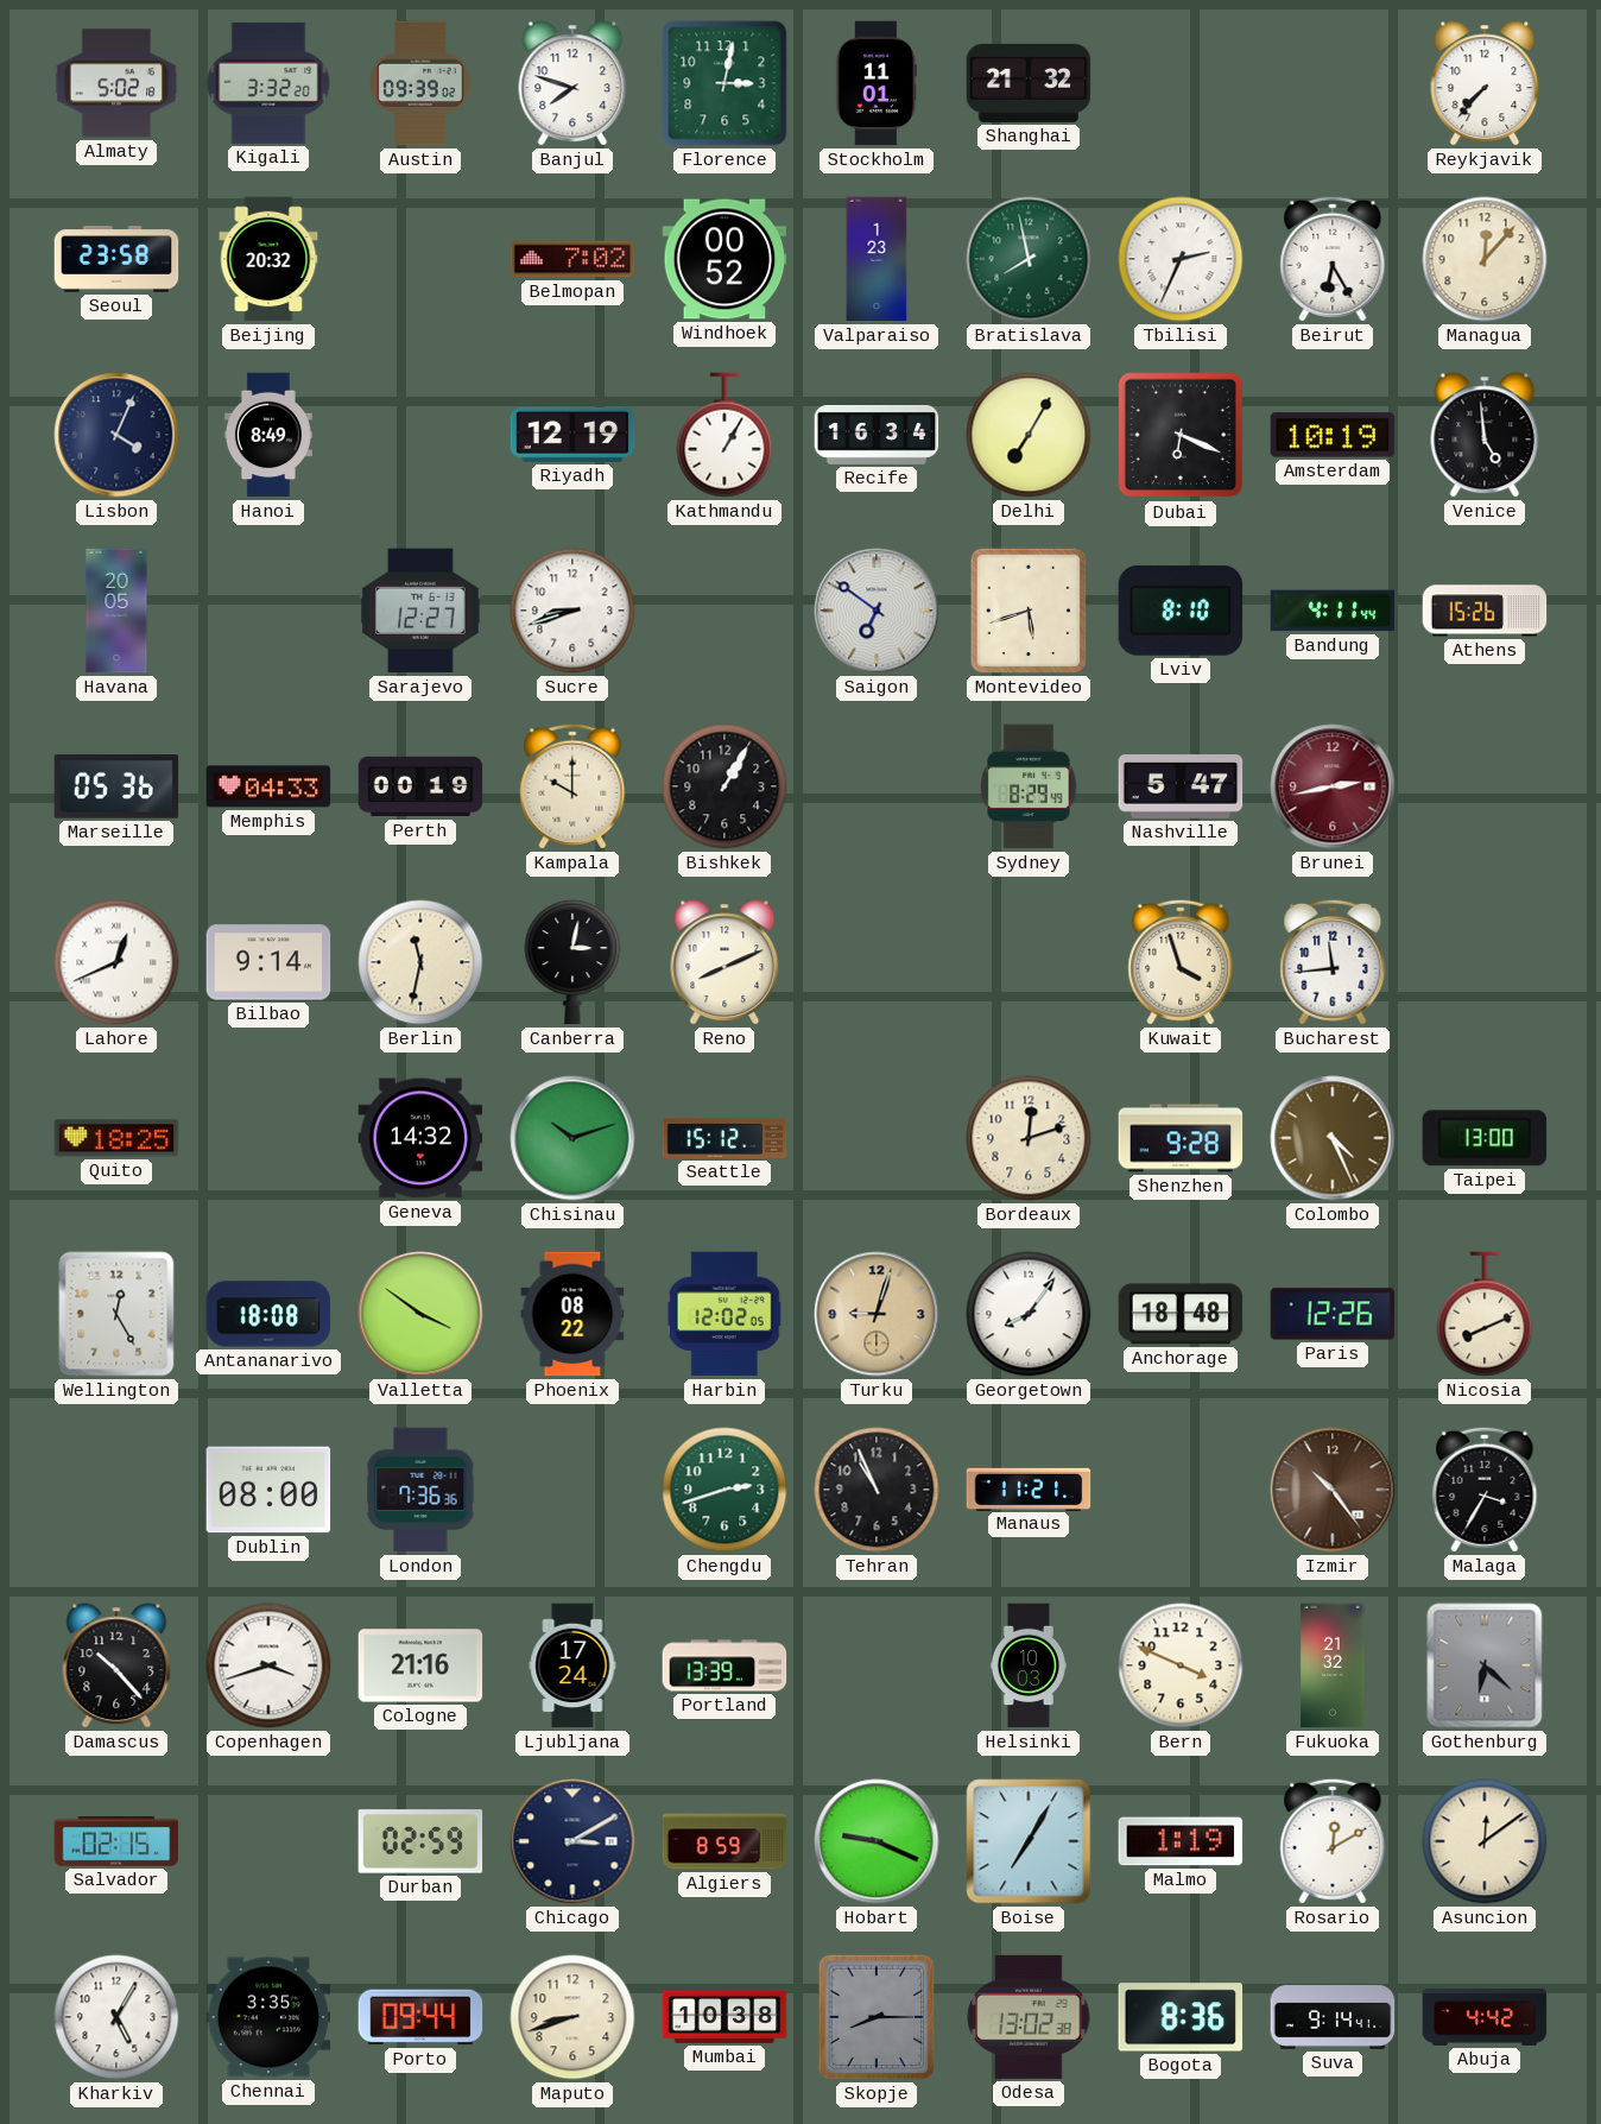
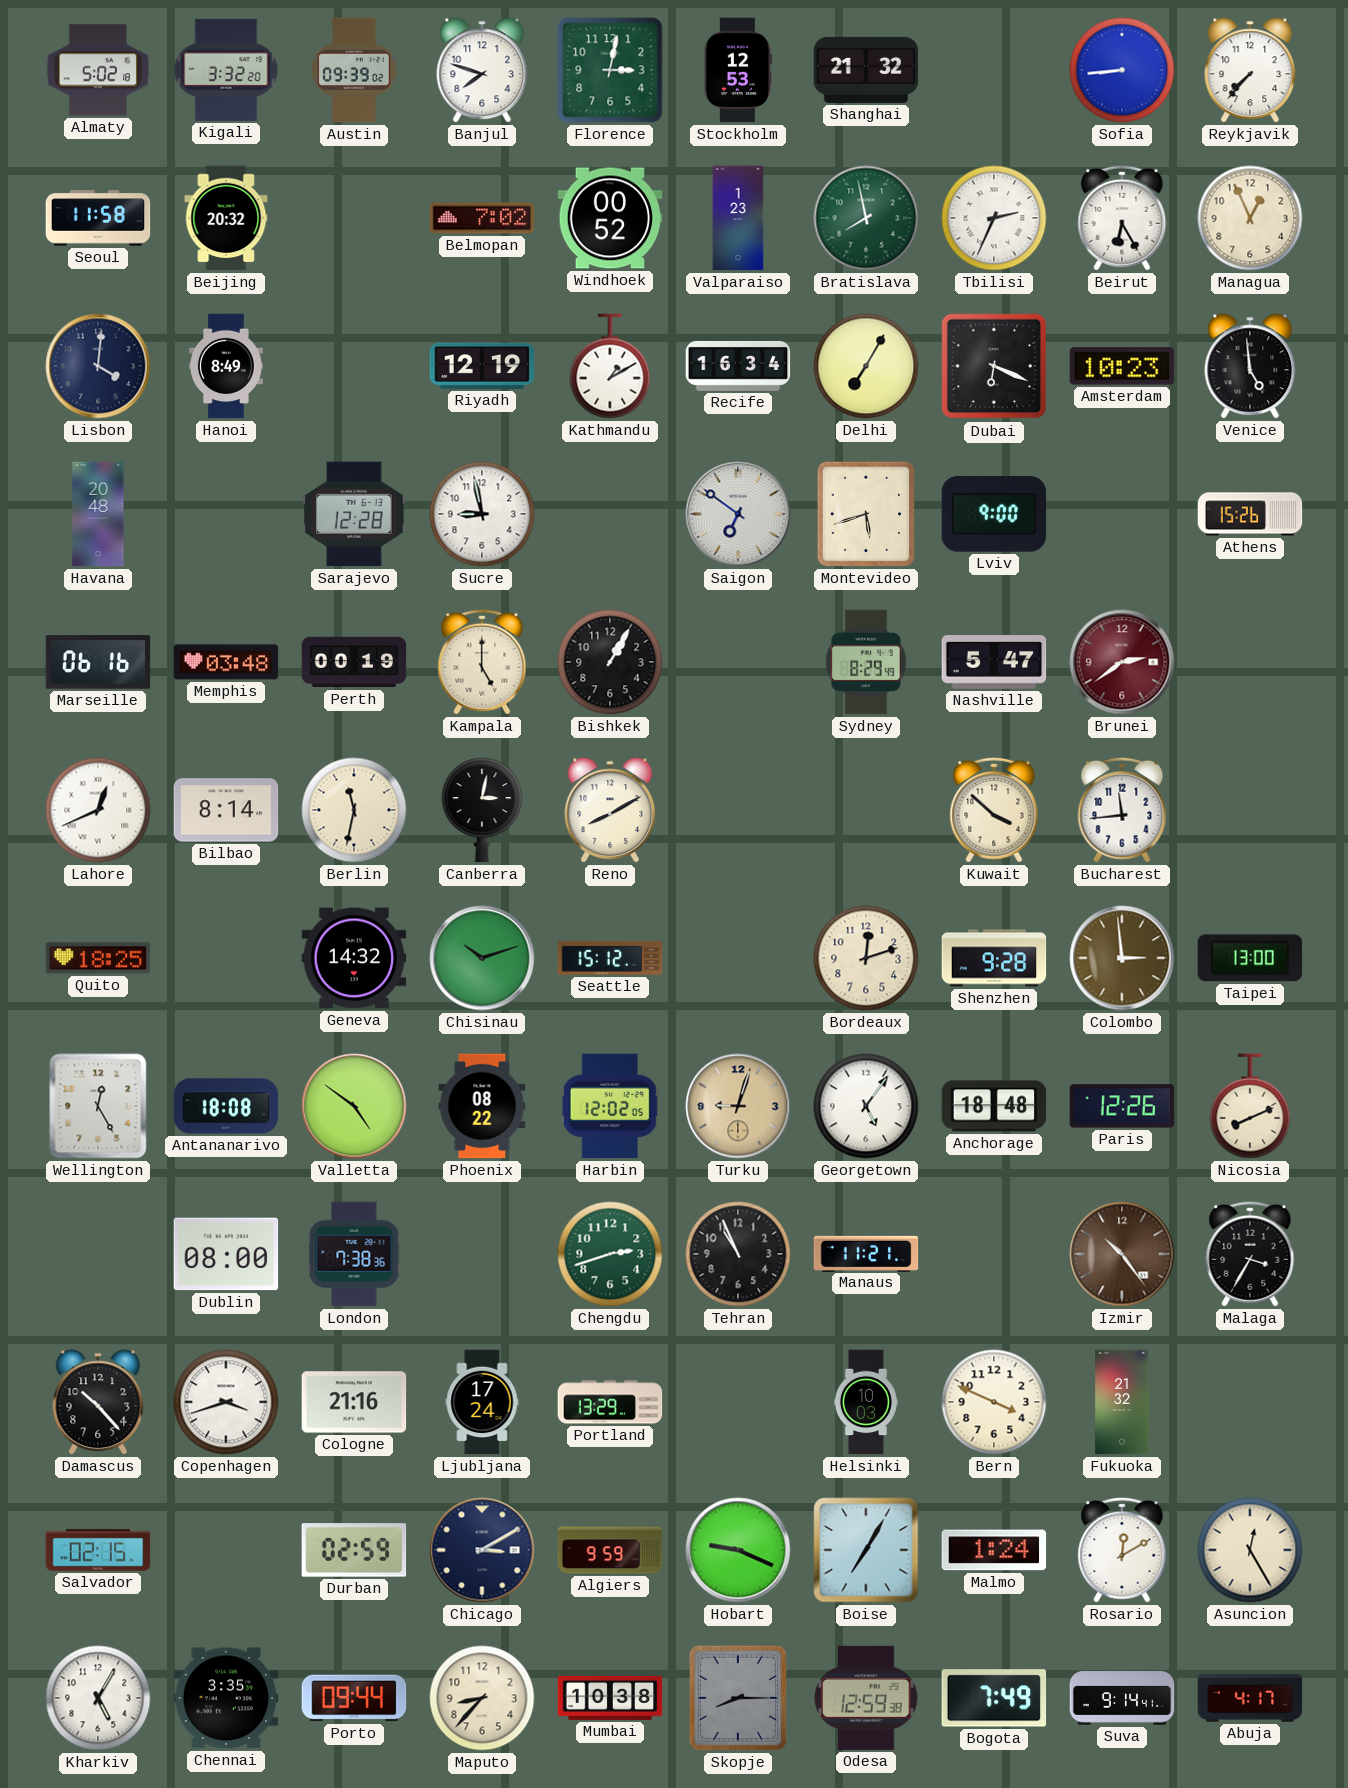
Stockholm: 11:01 -> 12:53 (738, 70)
Sofia: none -> 8:44 (1122, 70)
Seoul: 23:58 -> 11:58 (98, 218)
Managua: 12:07 -> 12:56 (1250, 218)
Lisbon: 4:04 -> 4:01 (98, 366)
Kathmandu: 1:05 -> 1:10 (610, 366)
Amsterdam: 10:19 -> 10:23 (1122, 366)
Havana: 20:05 -> 20:48 (98, 514)
Sarajevo: 12:27 -> 12:28 (354, 514)
Sucre: 8:42 -> 8:58 (482, 514)
Lviv: 8:10 -> 9:00 (994, 514)
Bandung: 4:11 -> none (1333, 611)
Marseille: 05:36 -> 06:16 (98, 662)
Memphis: 04:33 -> 03:48 (226, 662)
Kampala: 10:00 -> 5:00 (482, 662)
Brunei: 2:43 -> 2:39 (1122, 662)
Bilbao: 9:14 -> 8:14 (226, 810)
Reno: 8:11 -> 8:10 (610, 810)
Kuwait: 3:57 -> 3:52 (994, 810)
Colombo: 4:26 -> 2:59 (1122, 958)
Valletta: 3:51 -> 4:51 (354, 1106)
Georgetown: 8:06 -> 5:06 (866, 1106)
London: 7:36 -> 7:38 (354, 1254)
Portland: 13:39 -> 13:29 (610, 1402)
Gothenburg: 6:22 -> none (1485, 1665)
Algiers: 8:59 -> 9:59 (610, 1550)
Malmo: 1:19 -> 1:24 (994, 1550)
Asuncion: 12:09 -> 12:25 (1250, 1550)
Maputo: 8:42 -> 8:37 (482, 1698)
Odesa: 13:02 -> 12:59 (866, 1698)
Bogota: 8:36 -> 7:49 (994, 1698)
Abuja: 4:42 -> 4:17 (1250, 1698)
